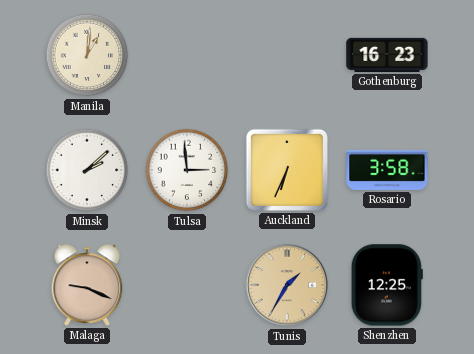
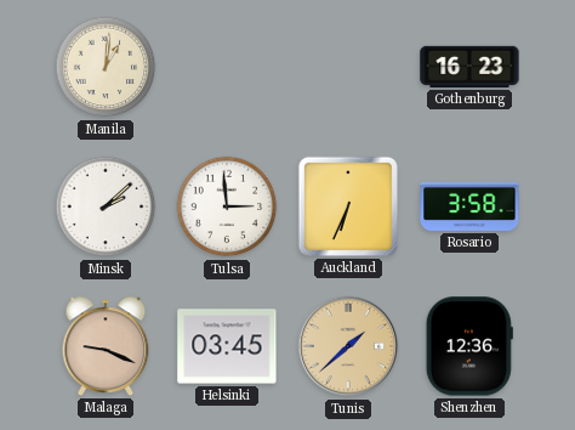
Helsinki: none -> 03:45 (227, 346)
Tunis: 1:35 -> 1:38 (348, 346)
Shenzhen: 12:25 -> 12:36 (469, 346)
